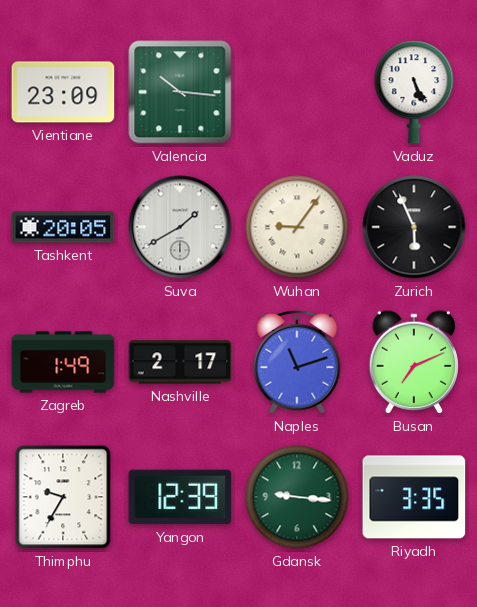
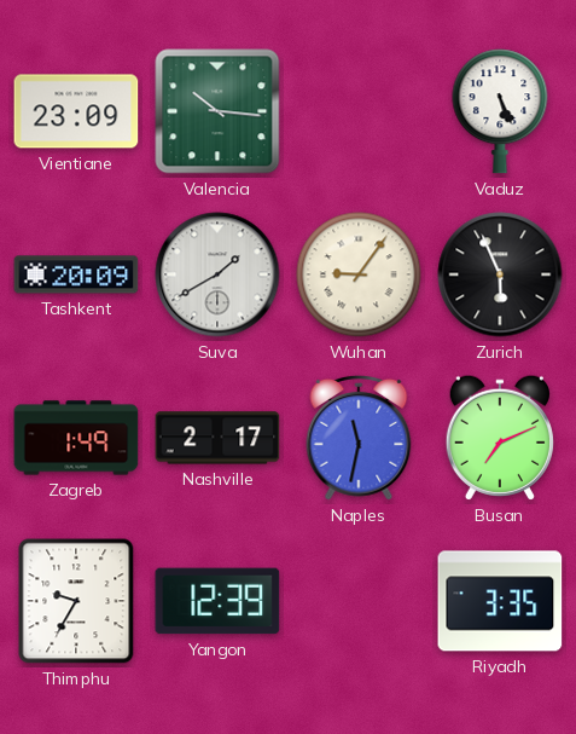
Tashkent: 20:05 -> 20:09 (76, 274)
Naples: 11:12 -> 11:32 (359, 438)
Gdansk: 9:16 -> none (297, 497)
